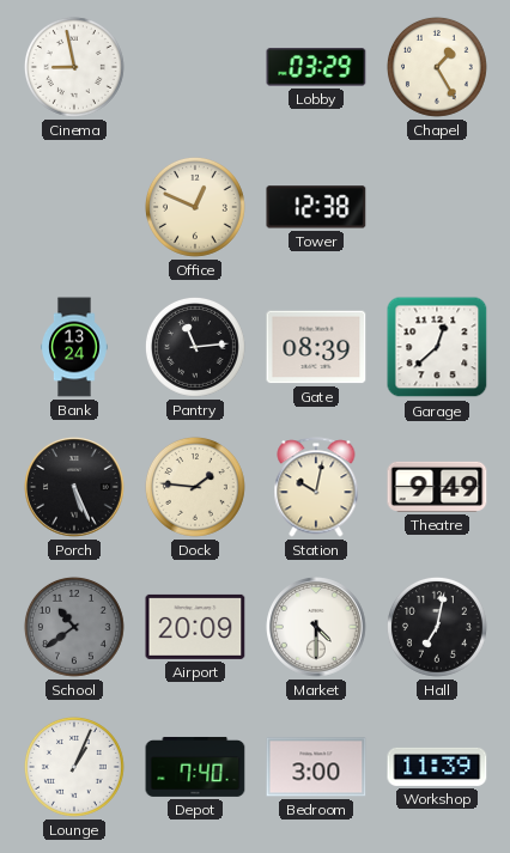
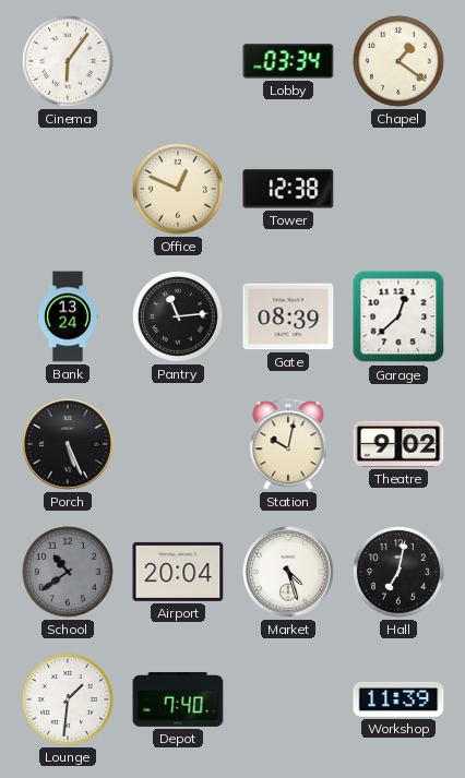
Cinema: 8:58 -> 6:06 (68, 61)
Lobby: 03:29 -> 03:34 (288, 61)
Chapel: 1:25 -> 1:21 (398, 61)
Dock: 1:46 -> none (195, 487)
Theatre: 9:49 -> 9:02 (398, 444)
Airport: 20:09 -> 20:04 (178, 572)
Market: 4:30 -> 4:27 (288, 572)
Lounge: 1:04 -> 1:31 (68, 699)
Bedroom: 3:00 -> none (316, 767)
